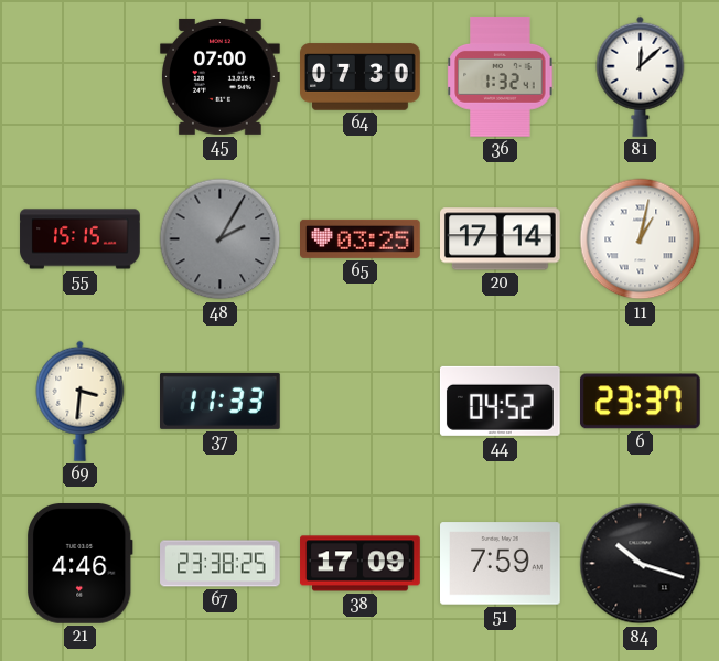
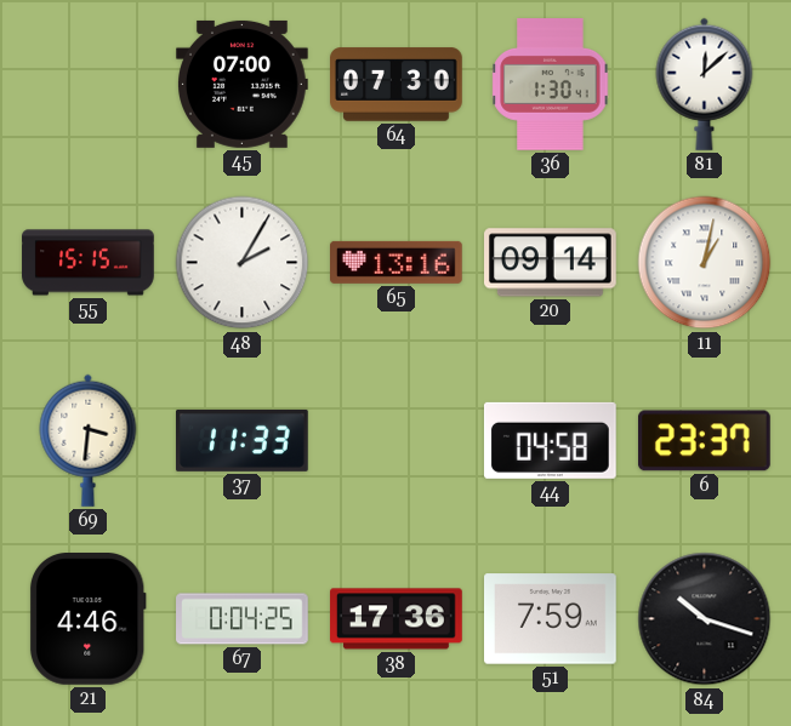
36: 1:32 -> 1:30 (551, 85)
48 dial: grey -> white (243, 263)
65: 03:25 -> 13:16 (397, 262)
20: 17:14 -> 09:14 (551, 263)
44: 04:52 -> 04:58 (550, 440)
67: 23:38 -> 0:04 (243, 619)
38: 17:09 -> 17:36 (397, 619)
